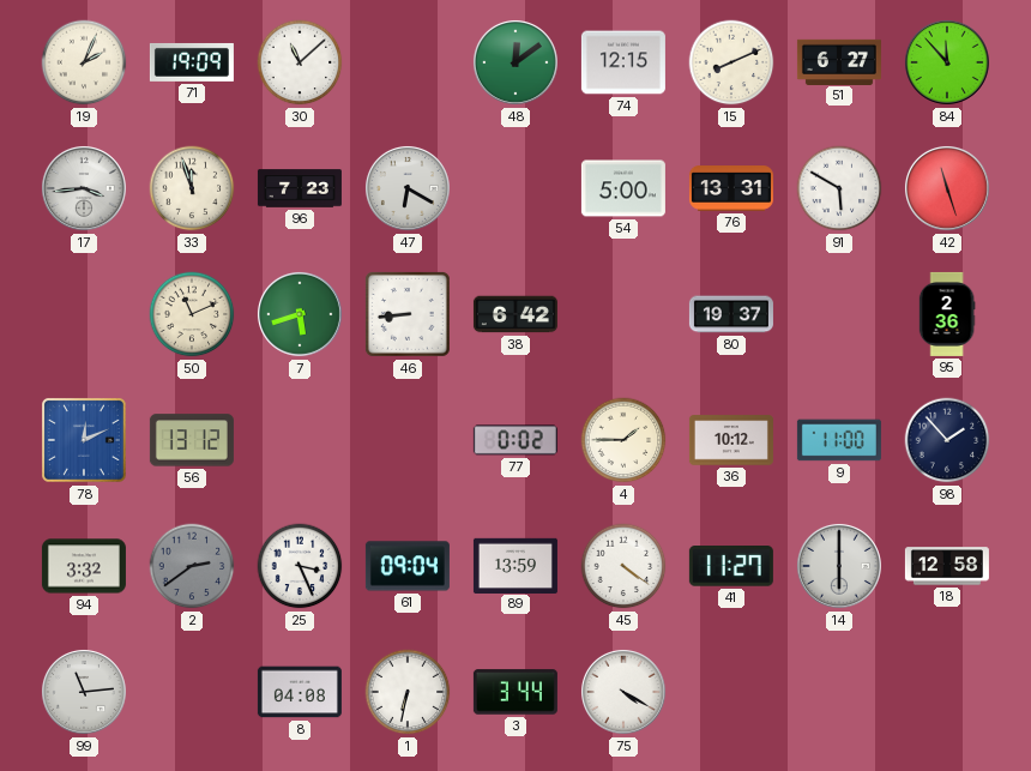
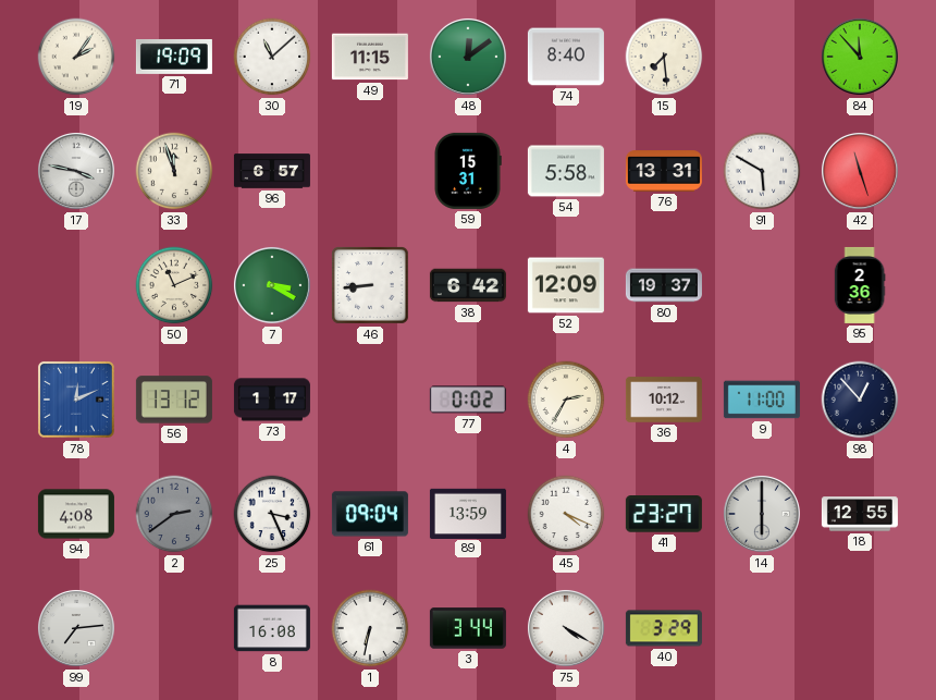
19: 2:04 -> 2:06 (76, 57)
49: none -> 11:15 (370, 57)
74: 12:15 -> 8:40 (566, 57)
15: 8:11 -> 7:29 (664, 57)
51: 6:27 -> none (839, 61)
17: 3:44 -> 3:47 (76, 171)
96: 7:23 -> 6:57 (272, 171)
47: 6:20 -> none (408, 188)
59: none -> 15:31 (468, 171)
54: 5:00 -> 5:58 (566, 171)
7: 5:42 -> 3:20 (272, 285)
52: none -> 12:09 (566, 285)
73: none -> 1:17 (272, 400)
4: 1:45 -> 2:35 (566, 400)
98: 1:53 -> 12:53 (860, 400)
94: 3:32 -> 4:08 (76, 514)
45: 4:21 -> 4:19 (566, 514)
41: 11:27 -> 23:27 (664, 514)
18: 12:58 -> 12:55 (860, 514)
99: 11:14 -> 7:14 (76, 628)
8: 04:08 -> 16:08 (272, 628)
40: none -> 3:29 (664, 628)
